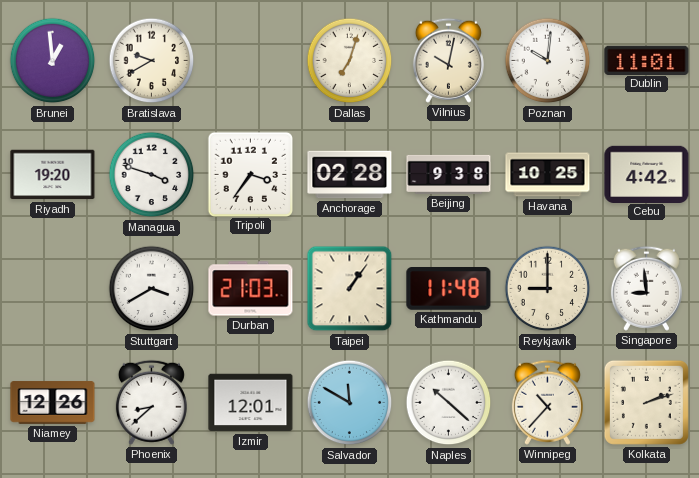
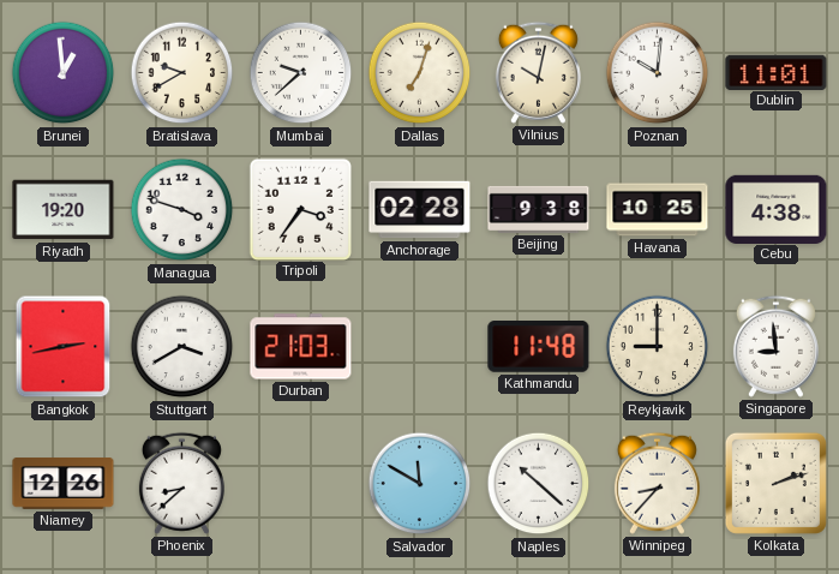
Mumbai: none -> 9:38 (301, 73)
Cebu: 4:42 -> 4:38 (777, 209)
Bangkok: none -> 2:43 (64, 347)
Taipei: 1:06 -> none (350, 289)
Izmir: 12:01 -> none (251, 403)
Winnipeg: 10:37 -> 8:37 (657, 483)
